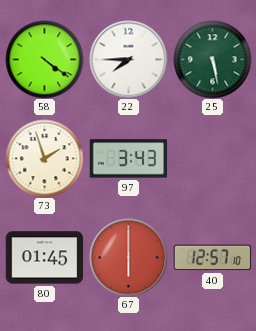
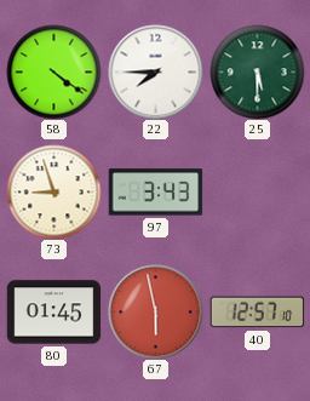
25: 5:28 -> 5:30 (257, 71)
73: 1:57 -> 8:57 (53, 191)
67: 6:00 -> 5:58 (155, 311)
